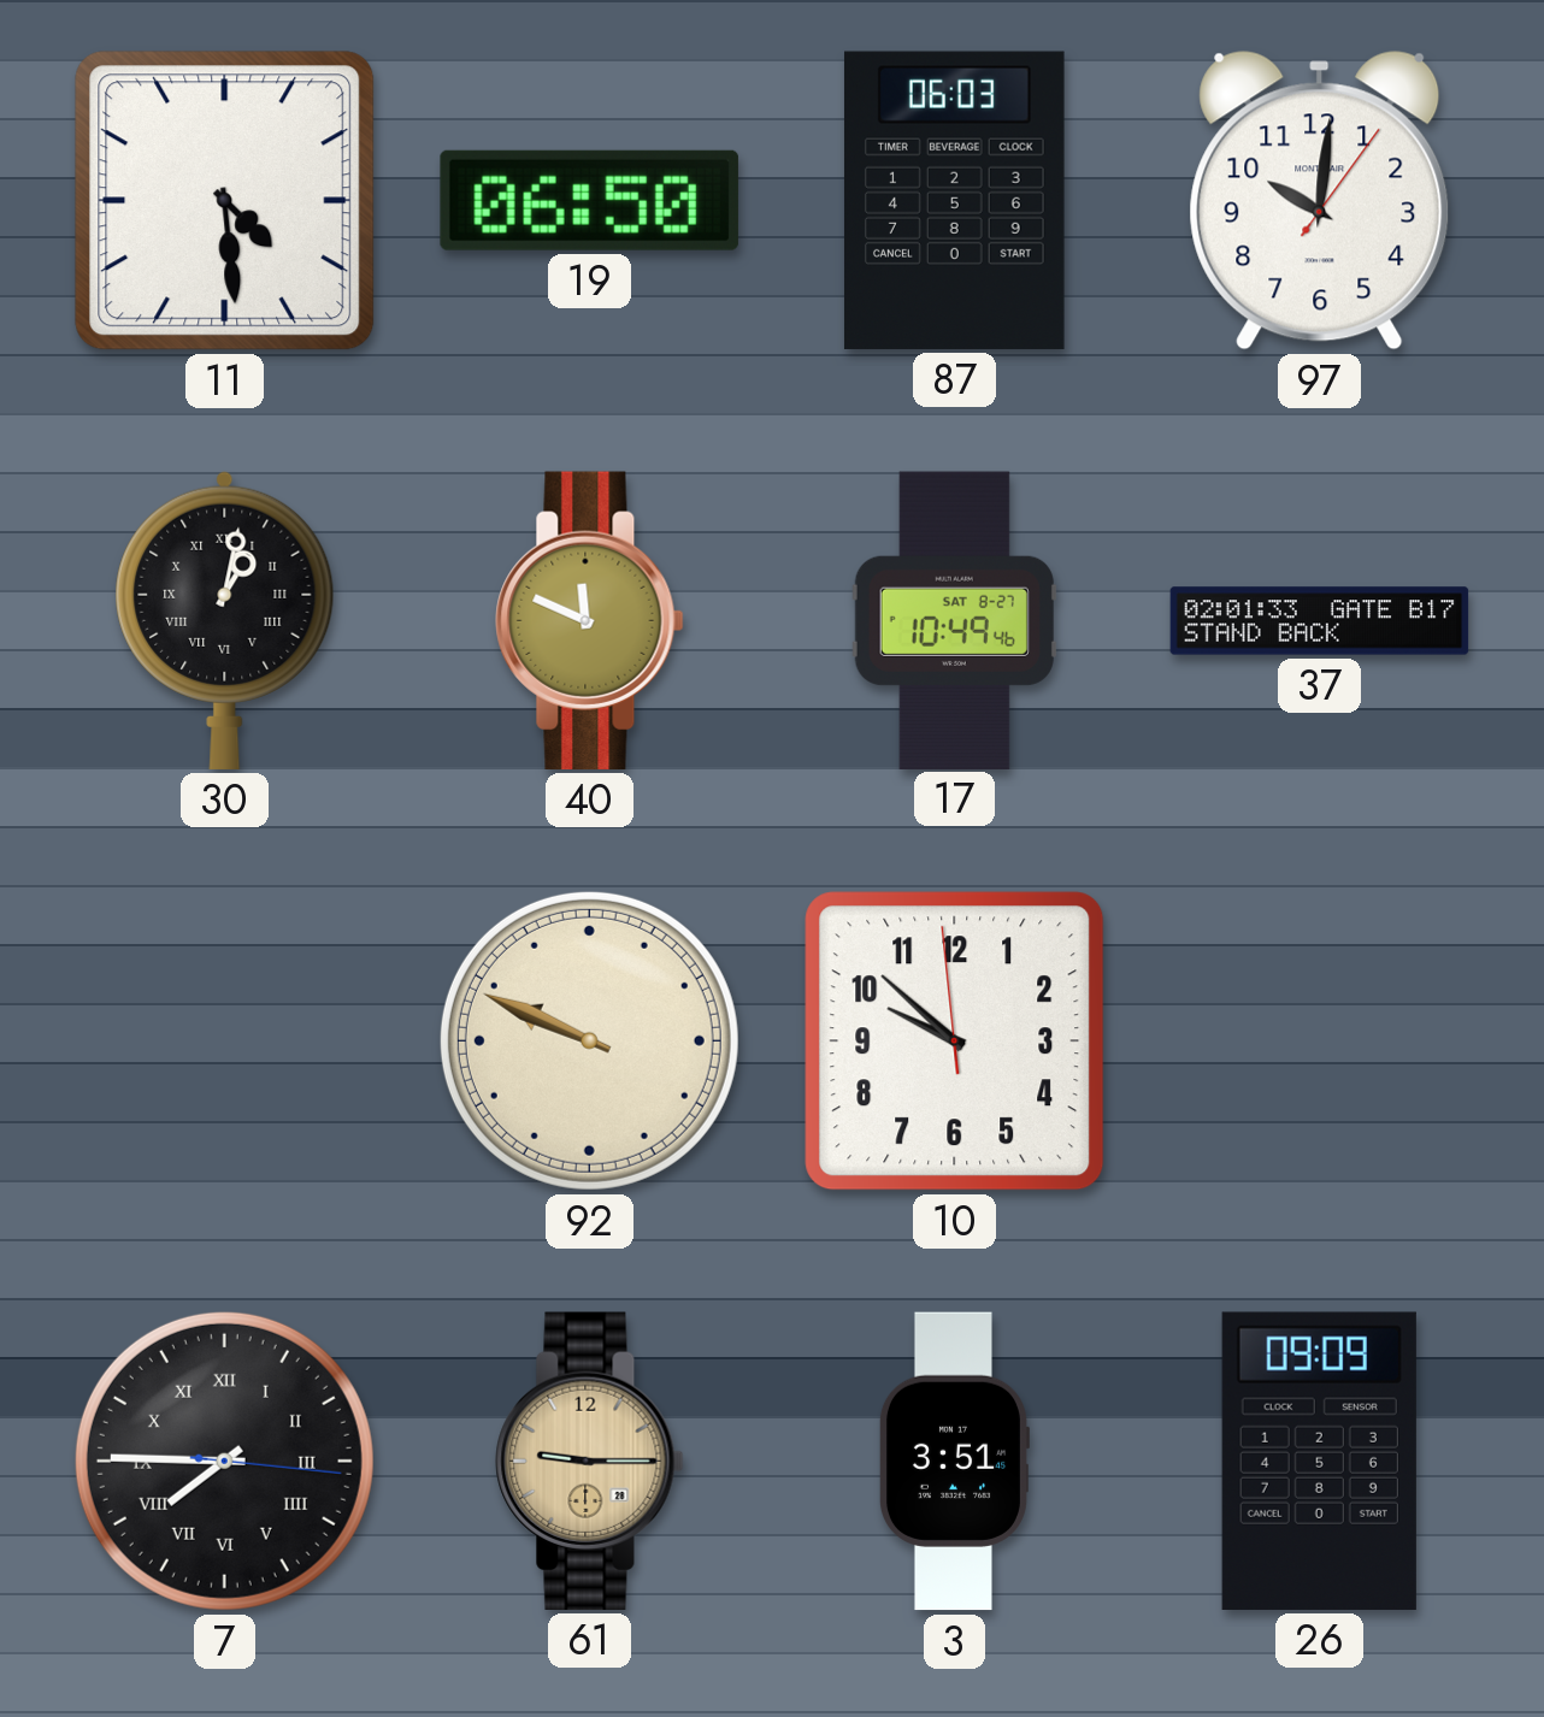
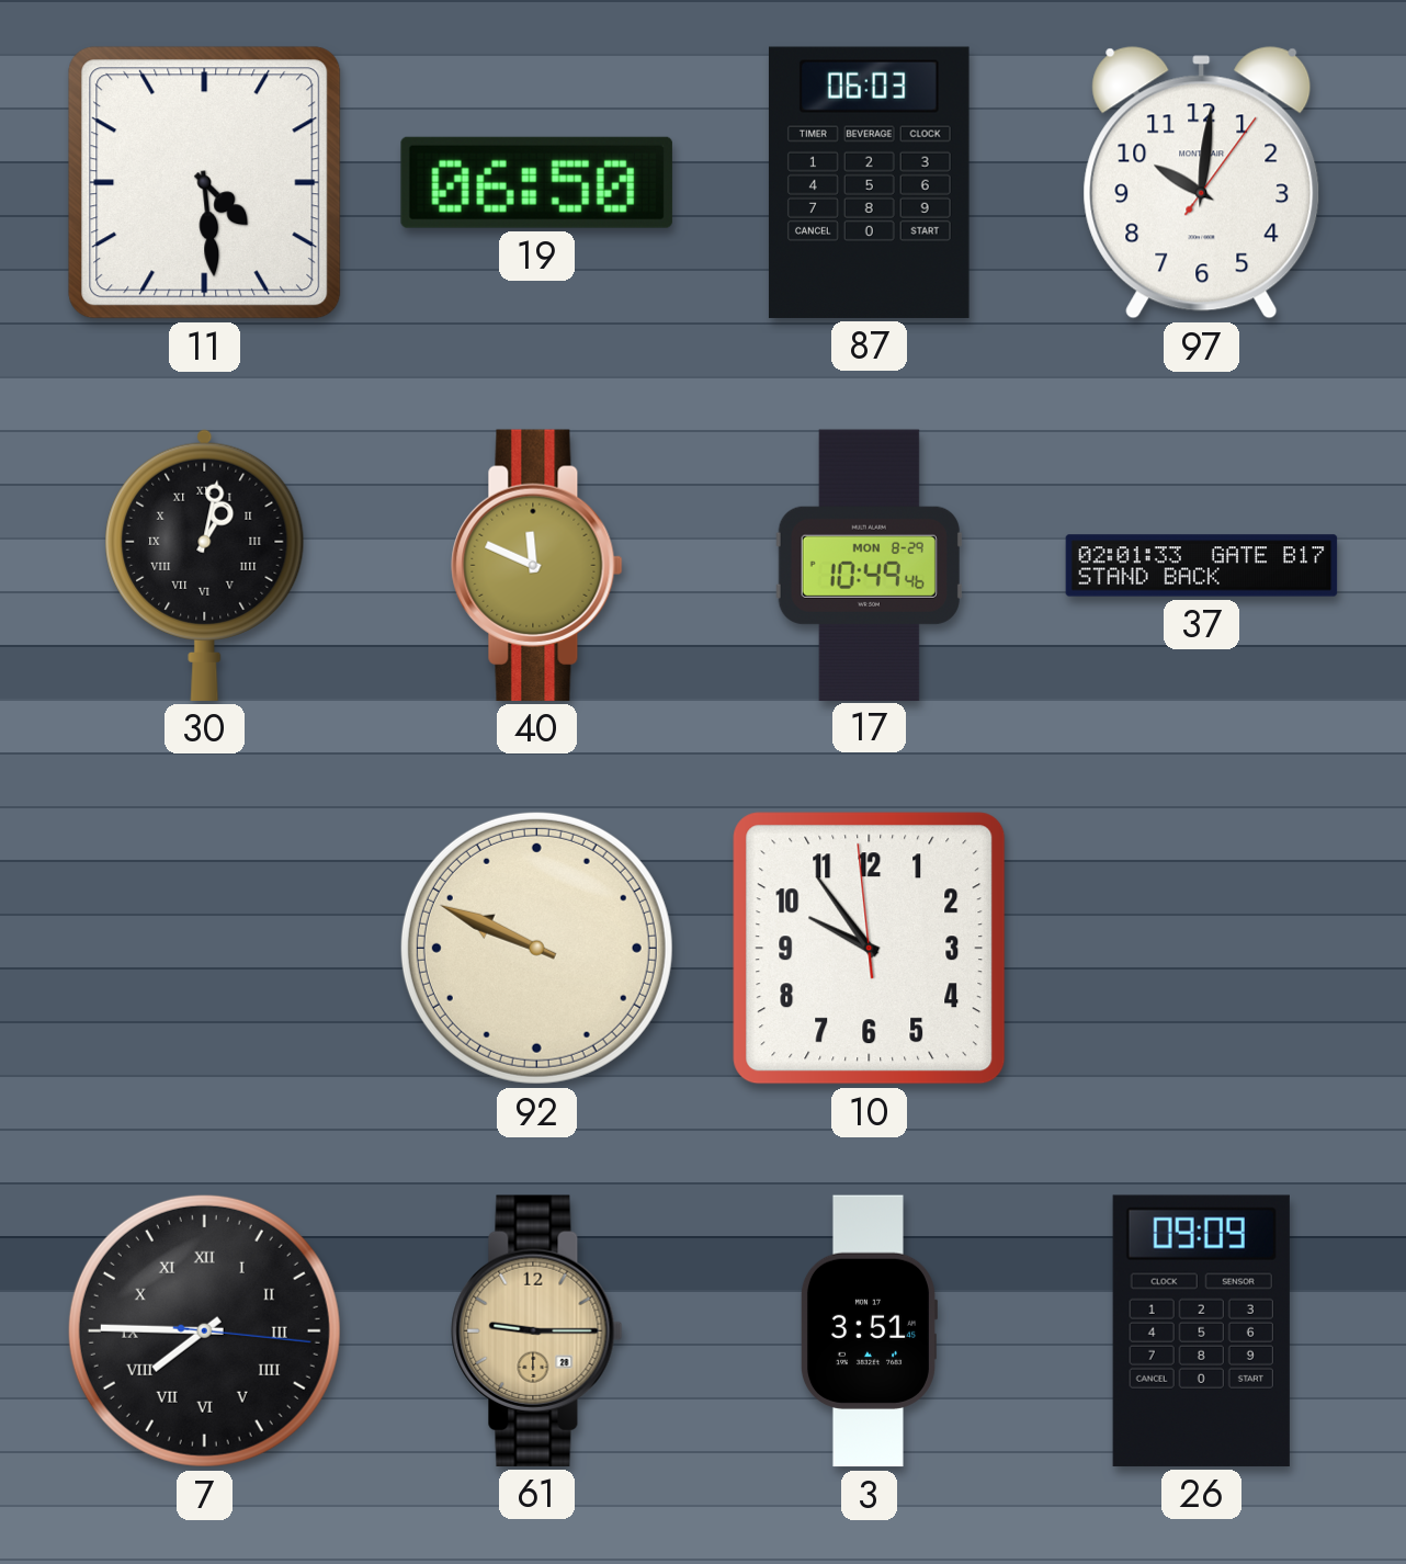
17 date: SAT 8-27 -> MON 8-29 (869, 565)
10: 9:51 -> 9:53 (870, 949)
